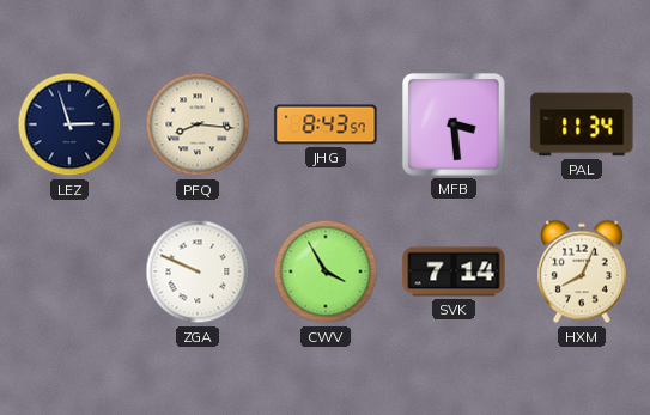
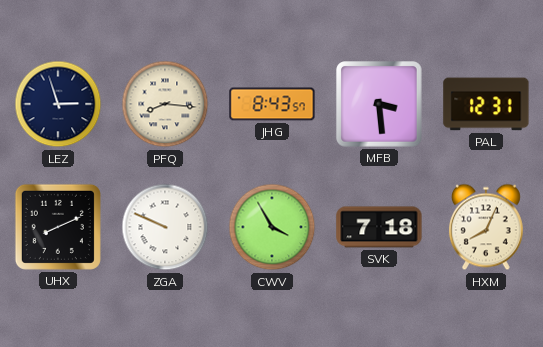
PAL: 11:34 -> 12:31 (486, 104)
UHX: none -> 8:11 (58, 227)
SVK: 7:14 -> 7:18 (379, 227)
